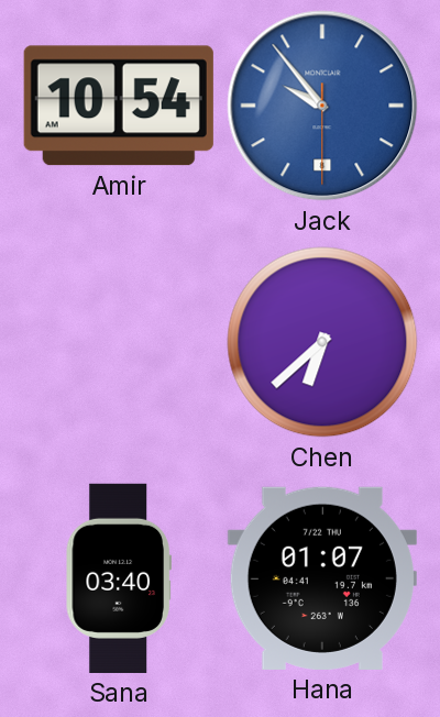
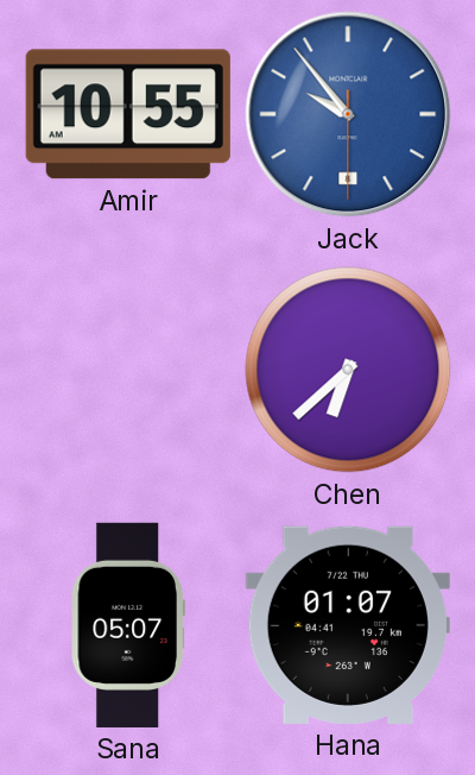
Amir: 10:54 -> 10:55 (128, 114)
Sana: 03:40 -> 05:07 (128, 625)
